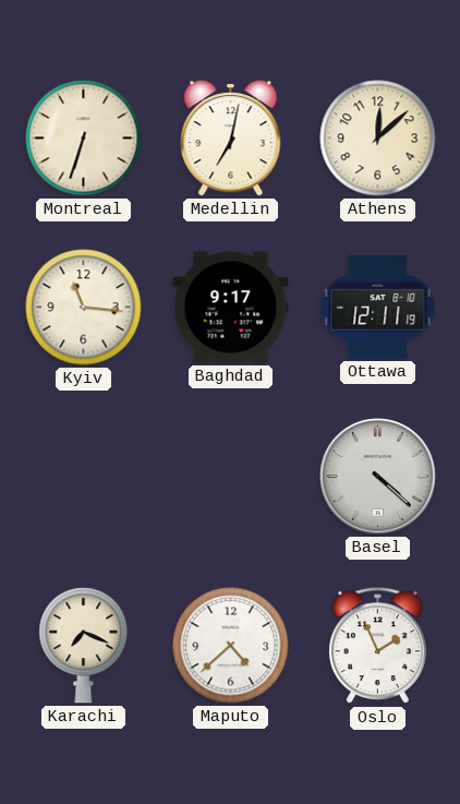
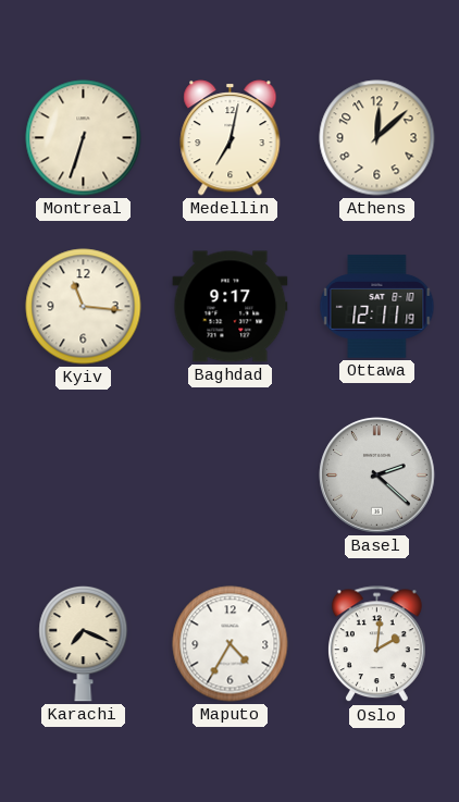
Basel: 4:22 -> 2:22 (377, 476)
Maputo: 4:38 -> 4:35 (231, 644)
Oslo: 1:56 -> 2:01 (377, 644)
